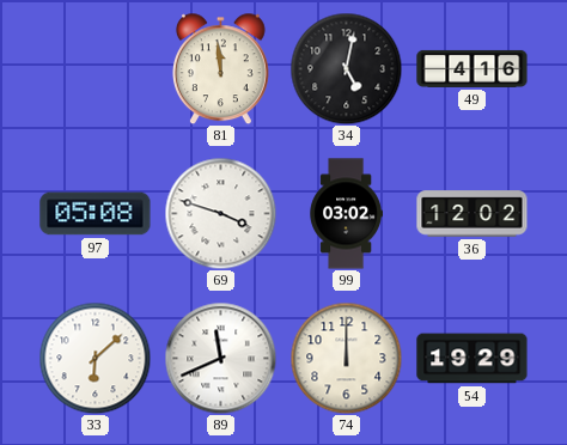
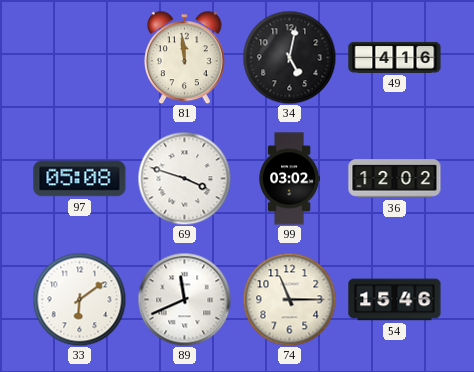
33: 6:08 -> 6:09 (79, 299)
74: 12:00 -> 11:15 (289, 299)
54: 19:29 -> 15:46 (395, 300)
